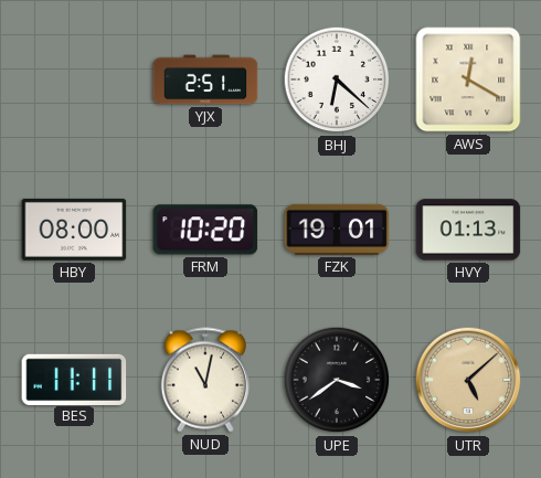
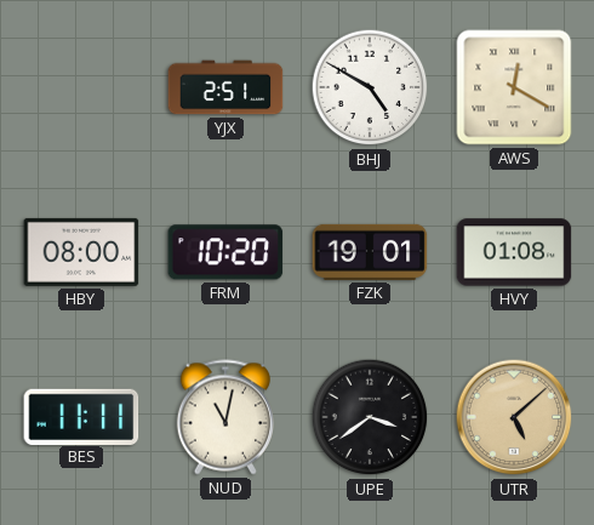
BHJ: 6:22 -> 4:50 (370, 87)
HVY: 01:13 -> 01:08 (514, 252)
